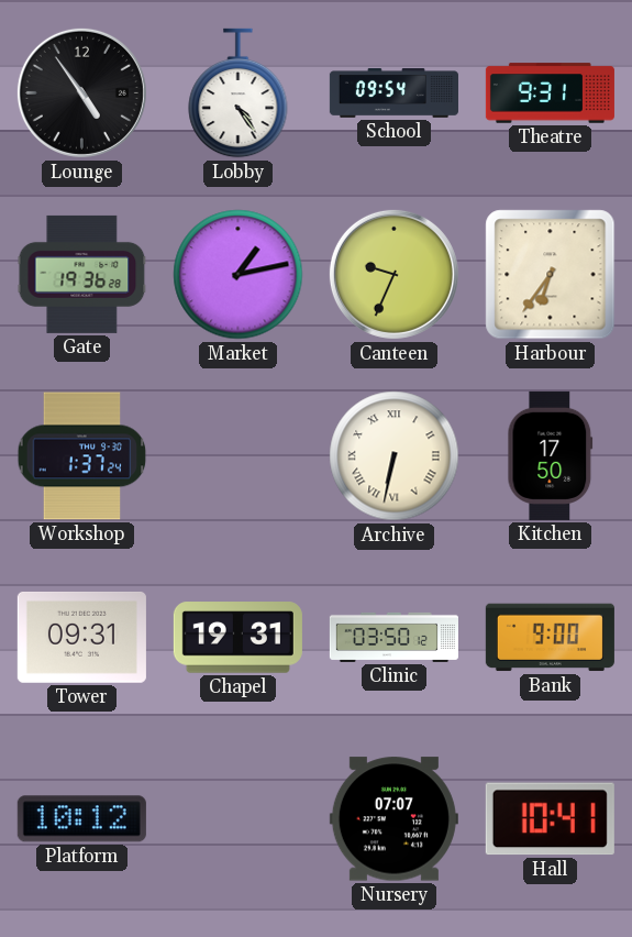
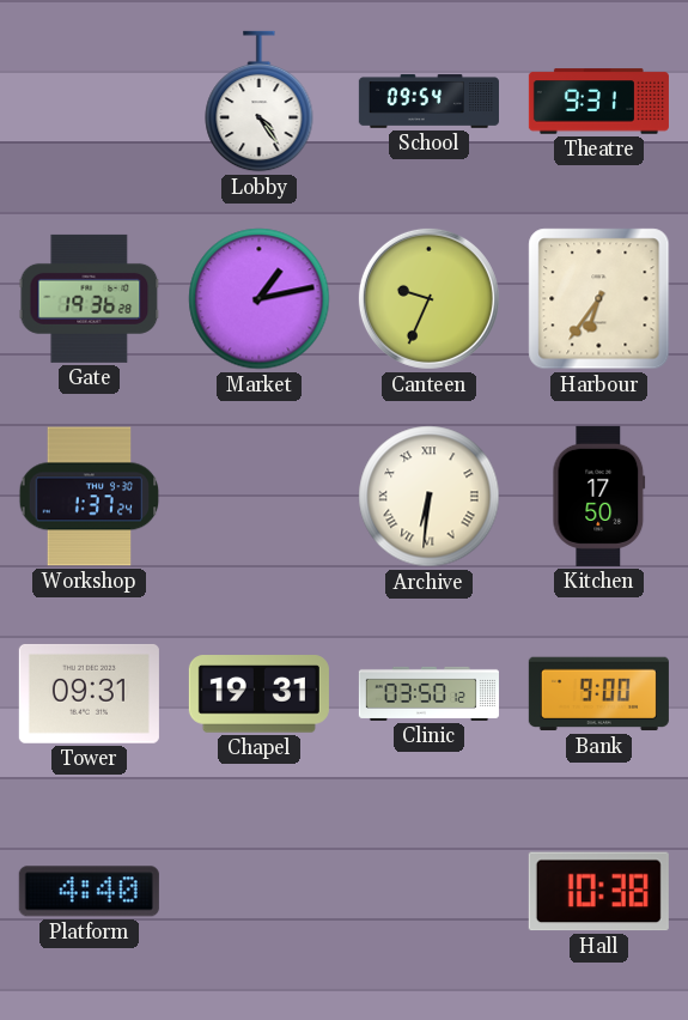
Lounge: 4:54 -> none (81, 92)
Archive: 6:32 -> 6:31 (430, 497)
Platform: 10:12 -> 4:40 (89, 892)
Nursery: 07:07 -> none (393, 819)
Hall: 10:41 -> 10:38 (598, 892)
